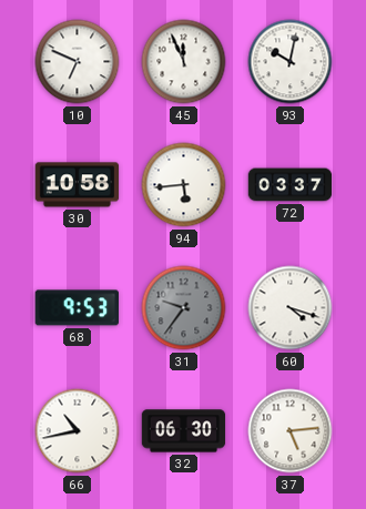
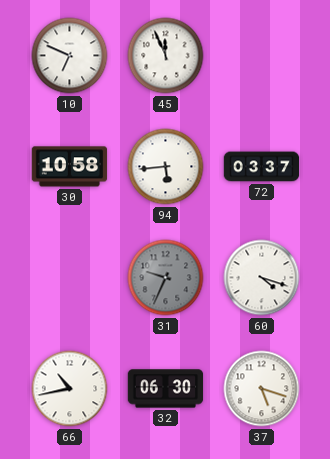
93: 10:02 -> none (291, 62)
68: 9:53 -> none (77, 308)
31: 9:36 -> 9:34 (166, 278)
37: 5:14 -> 5:18 (262, 389)
